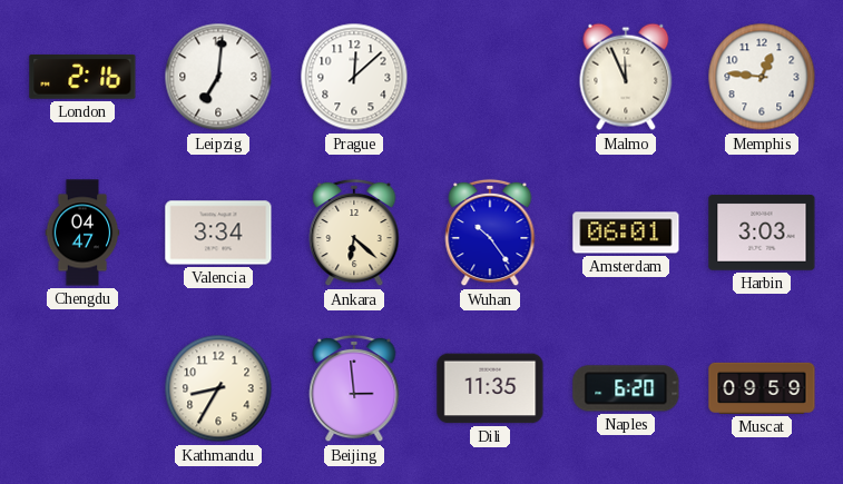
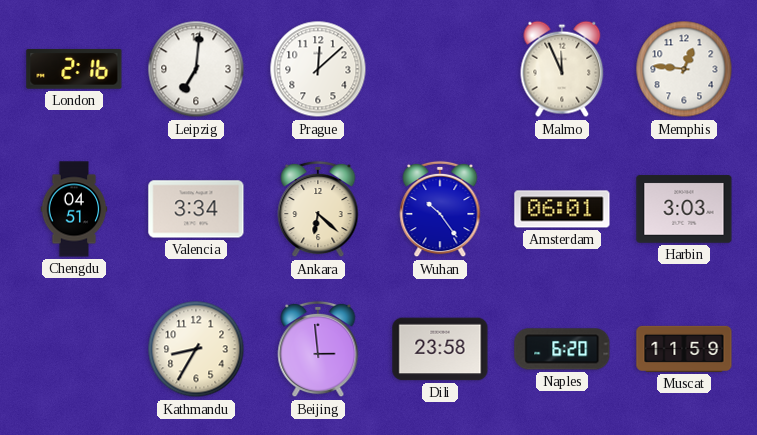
Chengdu: 04:47 -> 04:51 (74, 209)
Dili: 11:35 -> 23:58 (440, 349)
Muscat: 09:59 -> 11:59 (684, 349)
